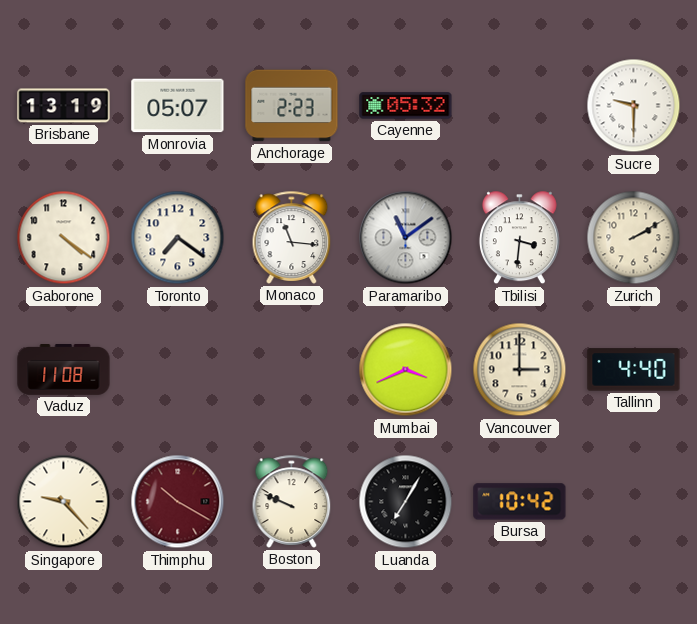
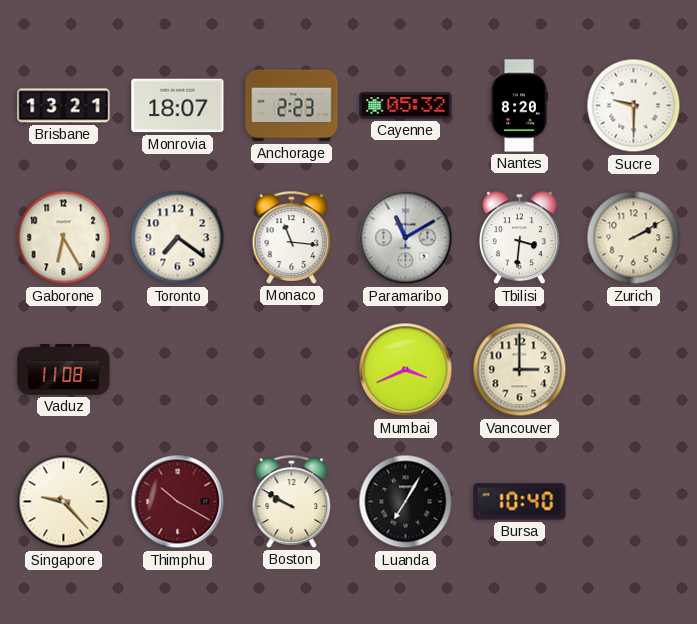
Brisbane: 13:19 -> 13:21 (64, 106)
Monrovia: 05:07 -> 18:07 (178, 106)
Nantes: none -> 8:20 (519, 106)
Gaborone: 4:21 -> 6:25 (64, 238)
Paramaribo: 11:09 -> 11:10 (406, 238)
Tallinn: 4:40 -> none (634, 370)
Boston: 9:49 -> 9:50 (292, 501)
Bursa: 10:42 -> 10:40 (520, 502)
